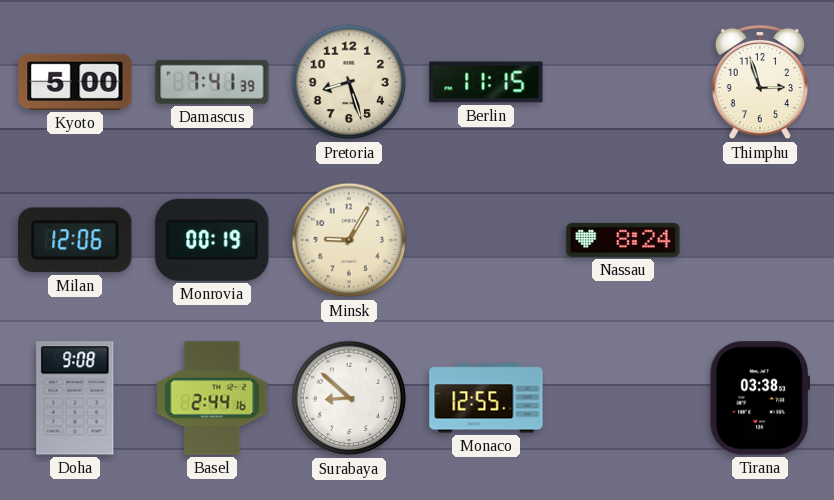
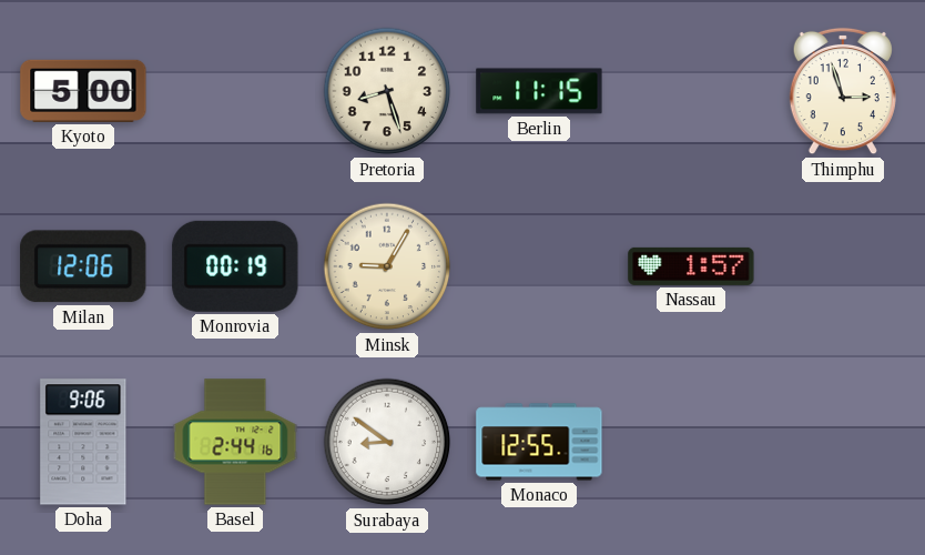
Damascus: 7:41 -> none (212, 82)
Nassau: 8:24 -> 1:57 (691, 266)
Doha: 9:08 -> 9:06 (83, 442)
Surabaya: 8:52 -> 8:51 (387, 442)
Tirana: 03:38 -> none (759, 398)
